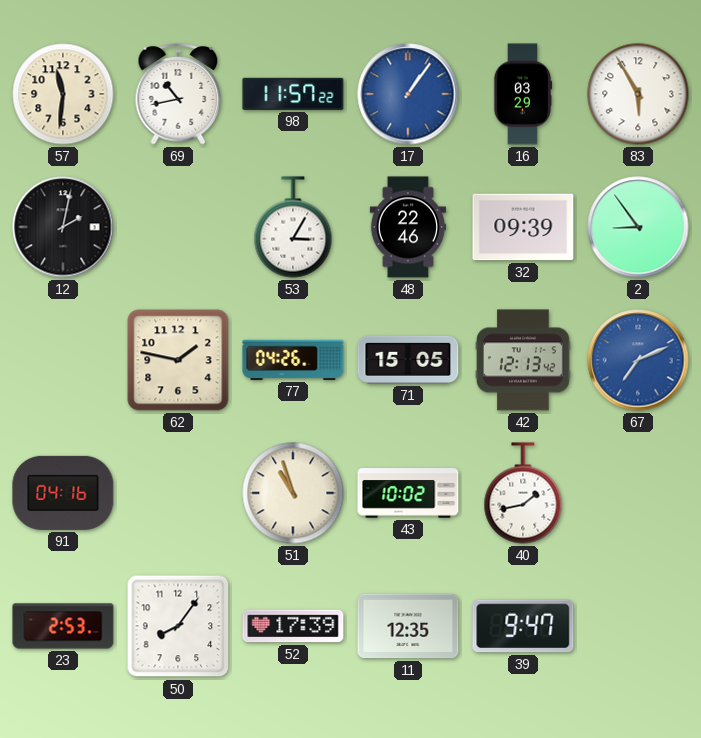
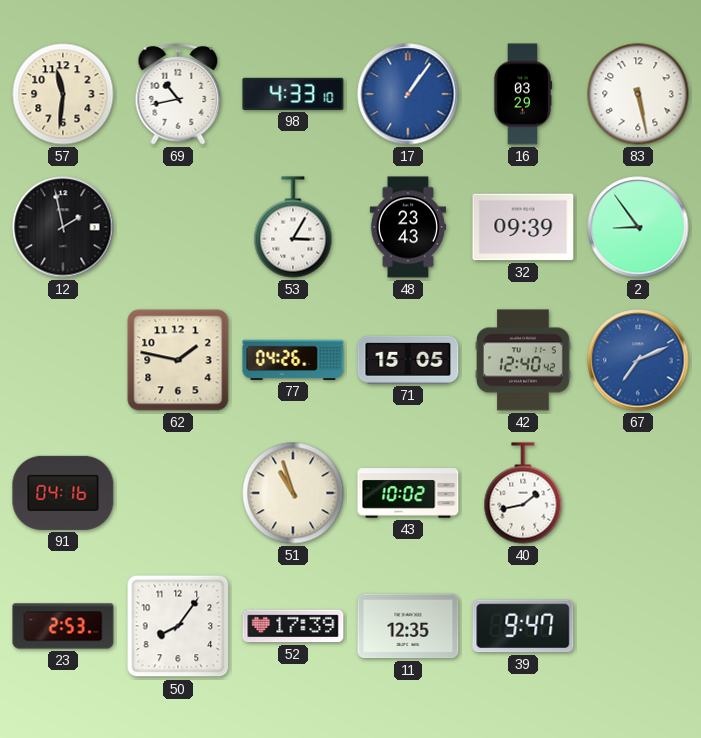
98: 11:57 -> 4:33 (293, 94)
83: 5:55 -> 5:28 (638, 94)
12: 2:02 -> 1:58 (63, 227)
48: 22:46 -> 23:43 (407, 227)
42: 12:13 -> 12:40 (523, 360)
